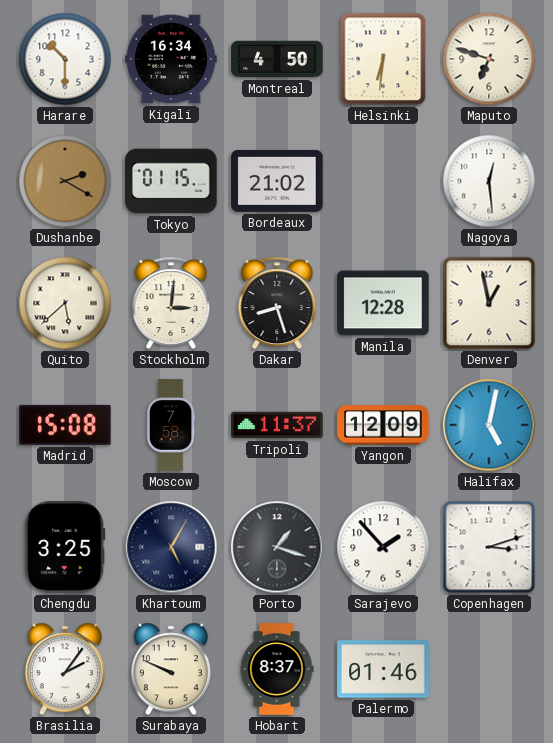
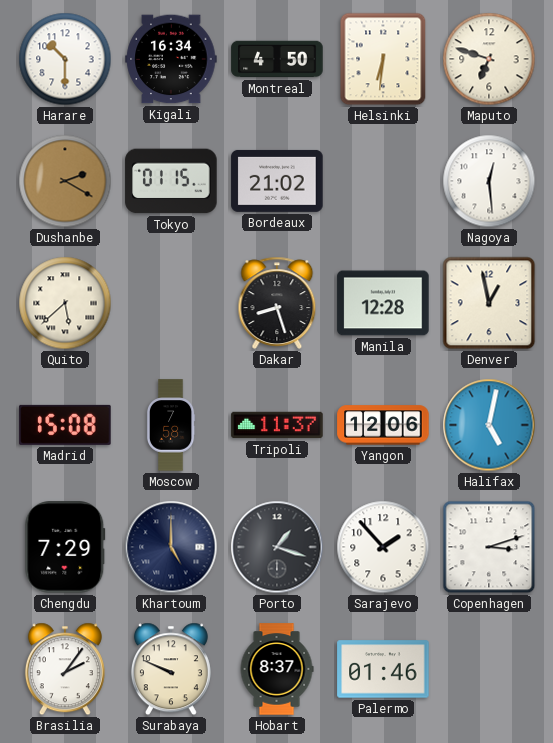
Stockholm: 3:01 -> none (171, 303)
Yangon: 12:09 -> 12:06 (383, 425)
Chengdu: 3:25 -> 7:29 (65, 547)
Khartoum: 5:05 -> 5:00 (171, 547)
